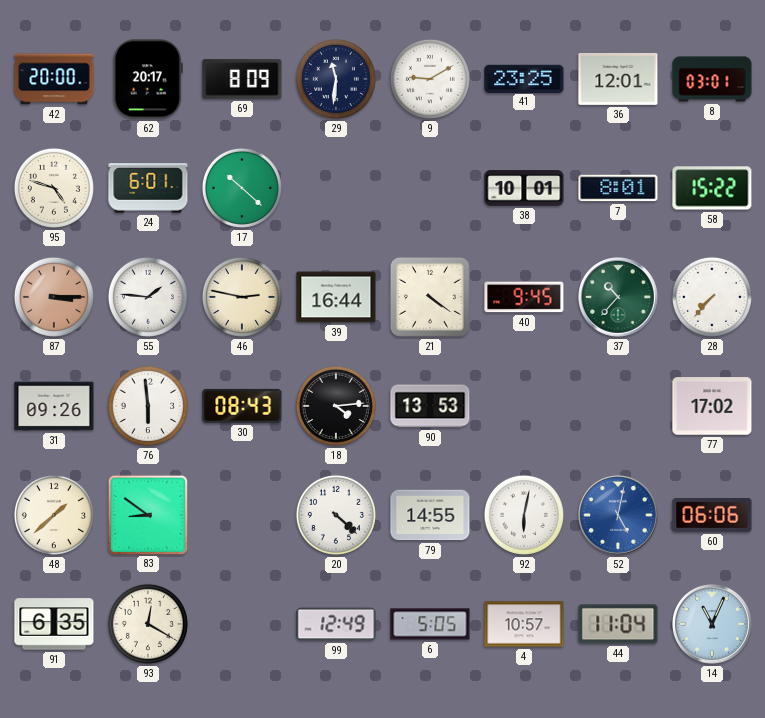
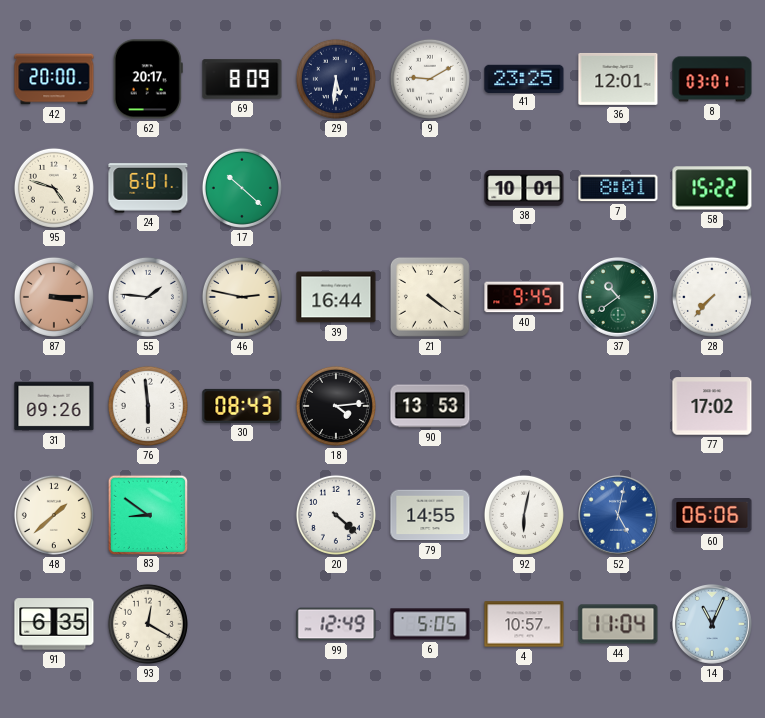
29: 11:31 -> 5:31 (336, 79)
37: 10:37 -> 10:39 (619, 298)
